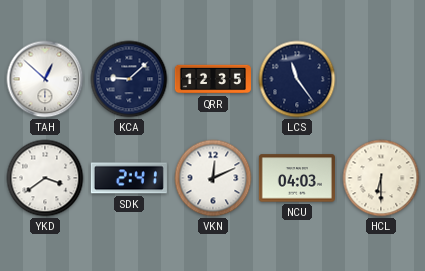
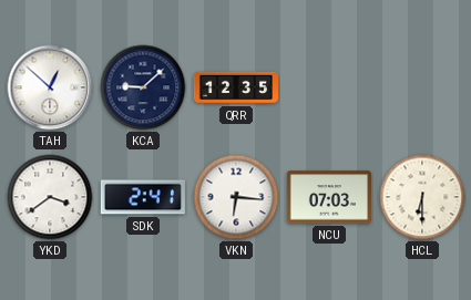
LCS: 11:24 -> none (297, 79)
VKN: 12:11 -> 6:16 (236, 197)
NCU: 04:03 -> 07:03 (329, 197)
